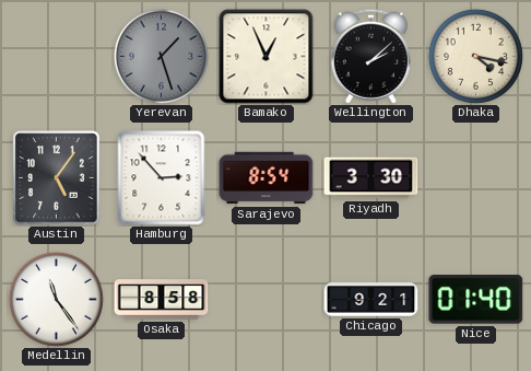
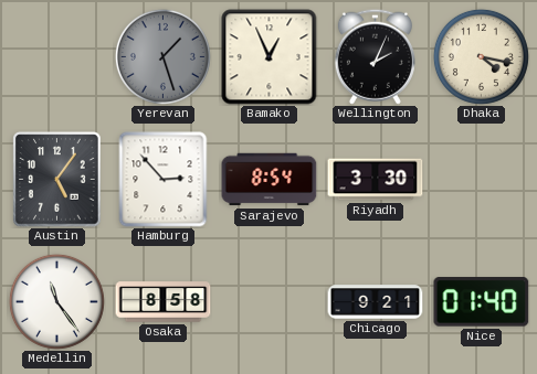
Wellington: 2:08 -> 2:04 (375, 56)
